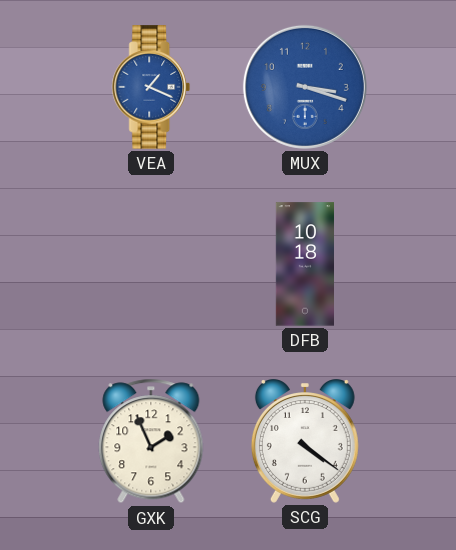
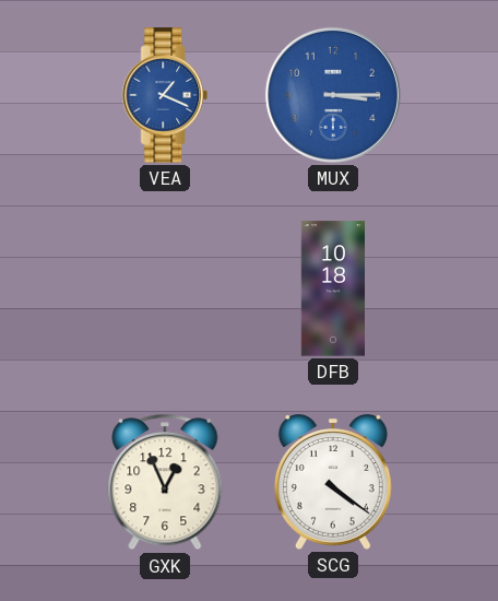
MUX: 3:18 -> 3:15 (333, 95)
GXK: 1:56 -> 12:56 (165, 482)
